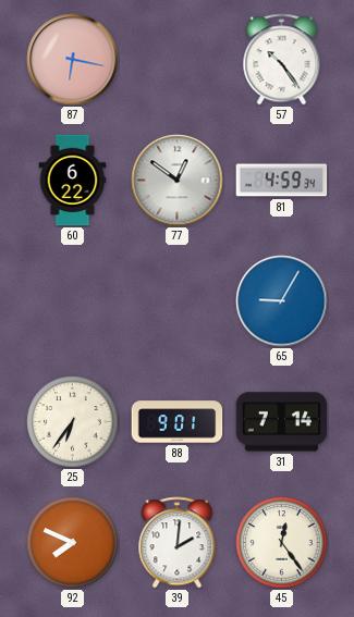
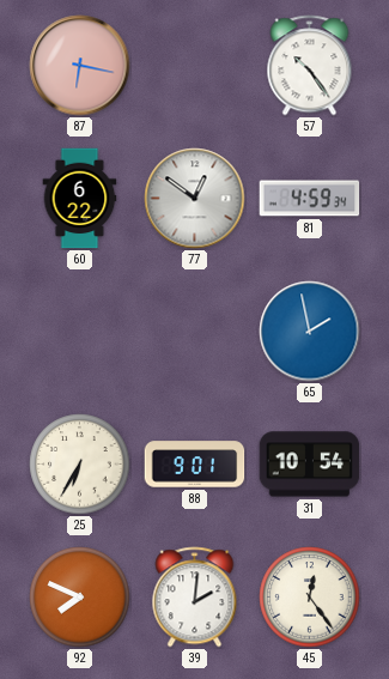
65: 9:05 -> 1:58 (310, 332)
25: 6:36 -> 6:35 (80, 465)
31: 7:14 -> 10:54 (310, 465)
